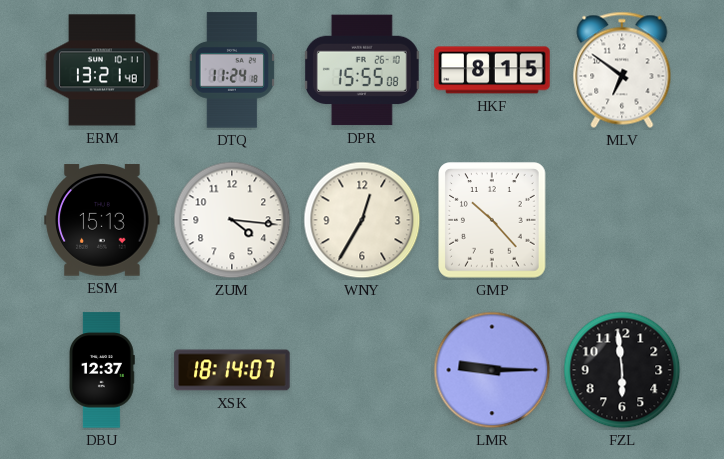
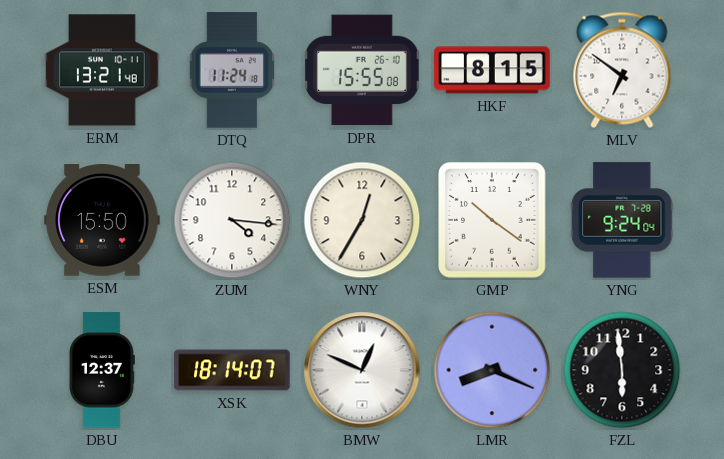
ESM: 15:13 -> 15:50 (102, 220)
GMP: 10:23 -> 10:21 (492, 220)
YNG: none -> 9:24 (622, 220)
BMW: none -> 12:49 (362, 370)
LMR: 9:15 -> 8:19 (492, 370)
